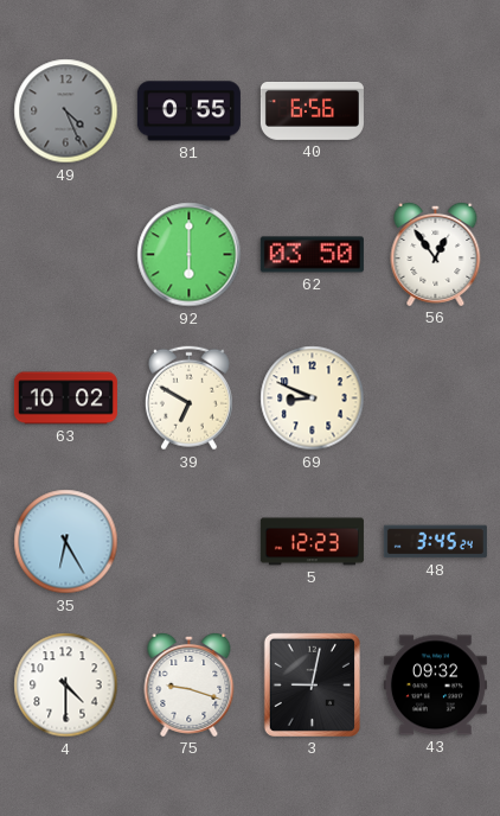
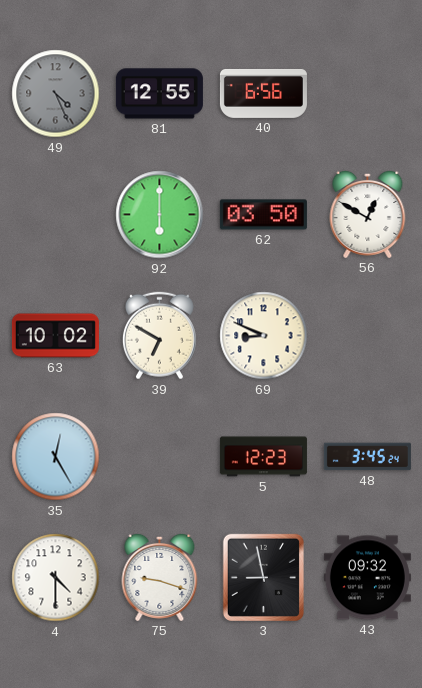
81: 0:55 -> 12:55 (159, 94)
56: 12:54 -> 12:50 (368, 214)
35: 6:25 -> 12:25 (56, 457)
3: 9:02 -> 8:58 (263, 577)
